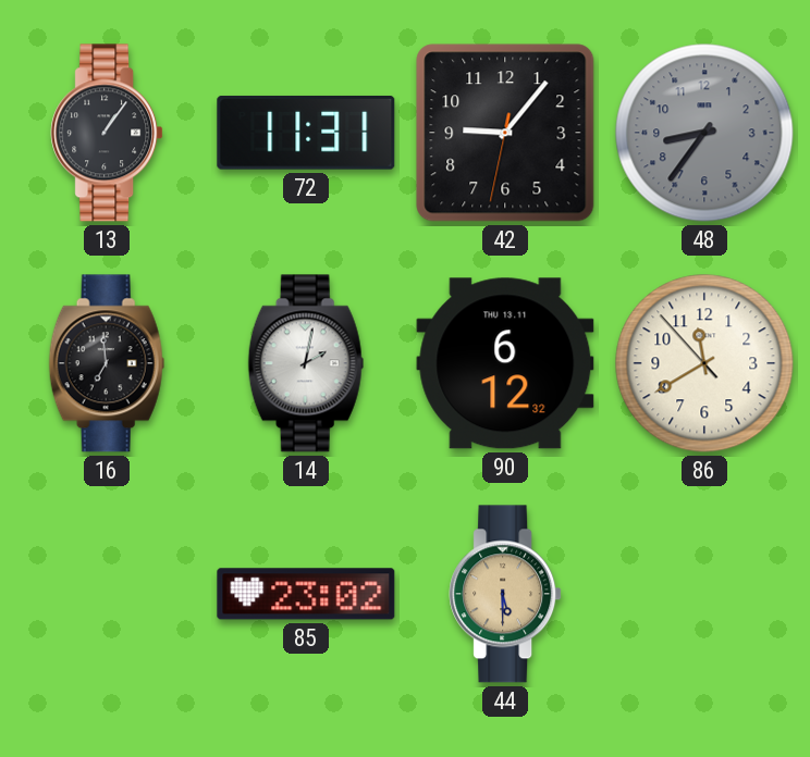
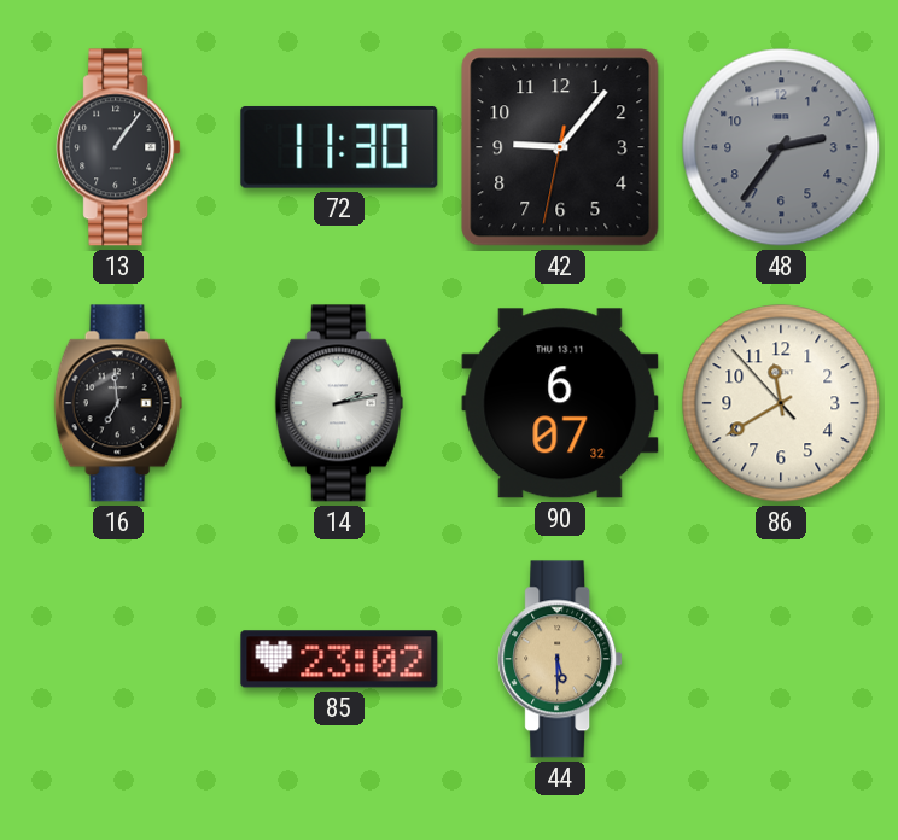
72: 11:31 -> 11:30 (339, 147)
48: 8:36 -> 2:36 (781, 147)
14: 2:02 -> 2:13 (339, 403)
90: 6:12 -> 6:07 (560, 403)
